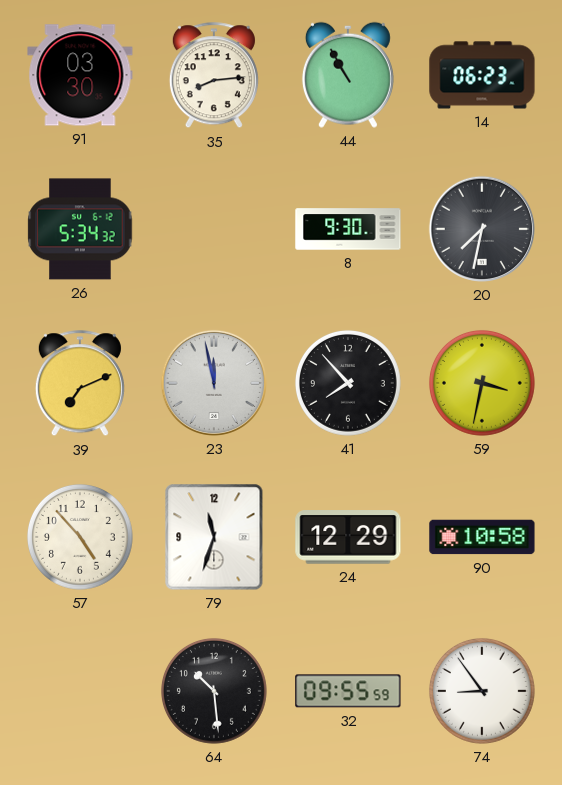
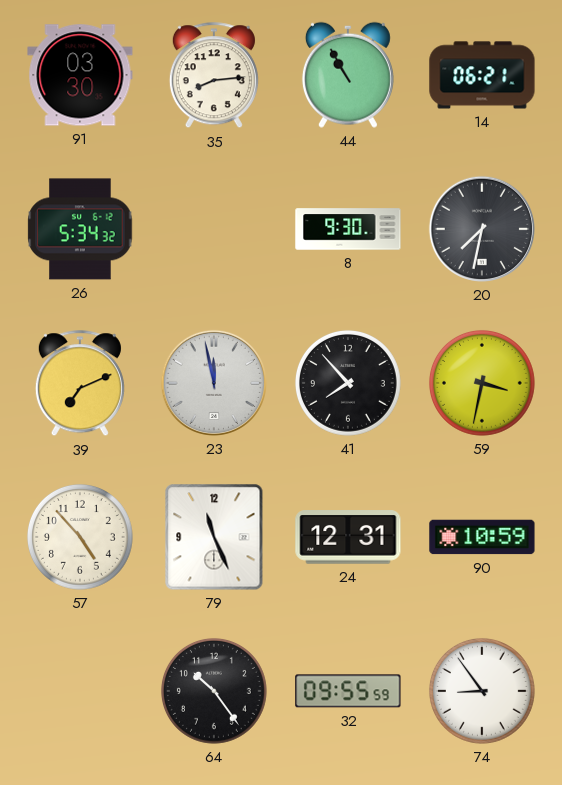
14: 06:23 -> 06:21 (482, 75)
79: 11:33 -> 11:26 (214, 537)
24: 12:29 -> 12:31 (348, 537)
90: 10:58 -> 10:59 (482, 537)
64: 10:29 -> 10:24 (214, 691)
